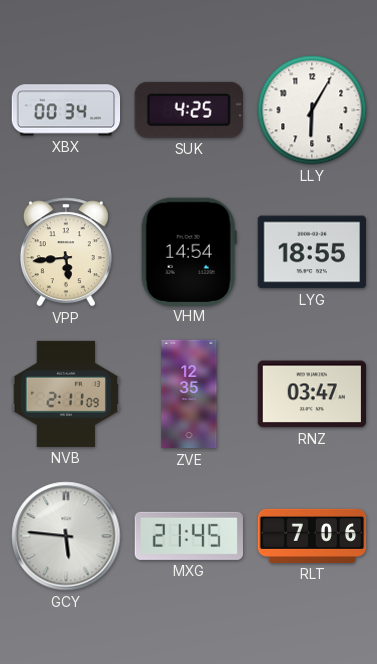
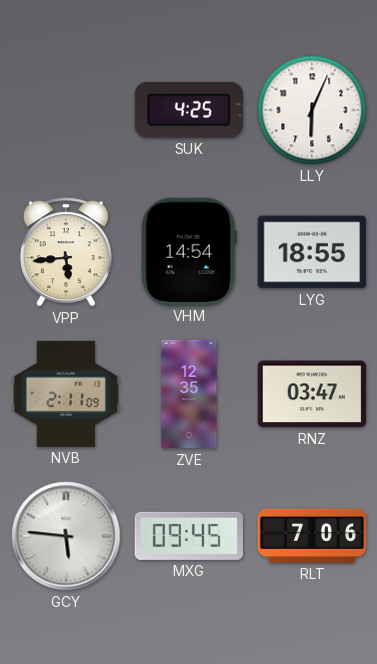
XBX: 00:34 -> none (66, 110)
LLY: 6:05 -> 6:04 (312, 110)
MXG: 21:45 -> 09:45 (189, 536)
